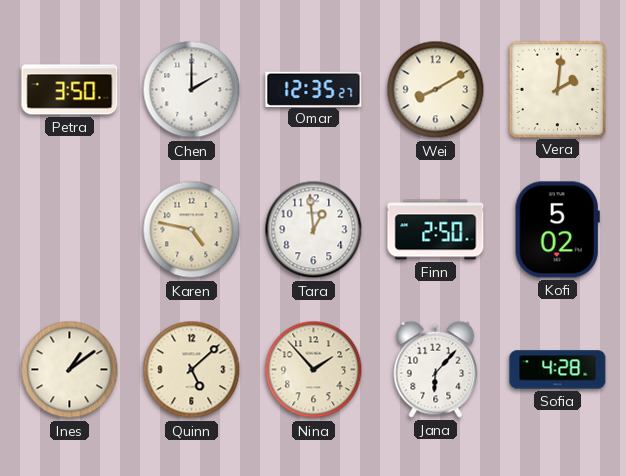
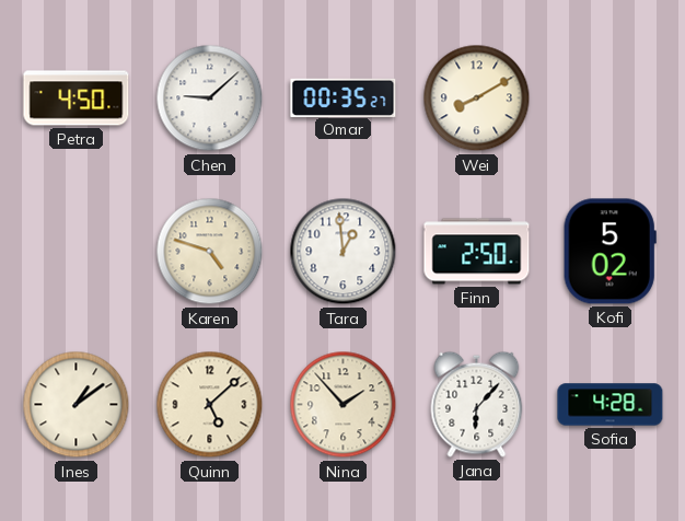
Petra: 3:50 -> 4:50 (77, 99)
Chen: 2:00 -> 9:08 (210, 99)
Omar: 12:35 -> 00:35 (344, 97)
Vera: 2:01 -> none (557, 89)
Karen: 4:47 -> 4:48 (210, 252)
